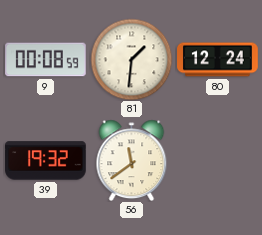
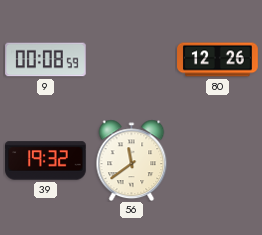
81: 1:31 -> none (131, 59)
80: 12:24 -> 12:26 (218, 60)
